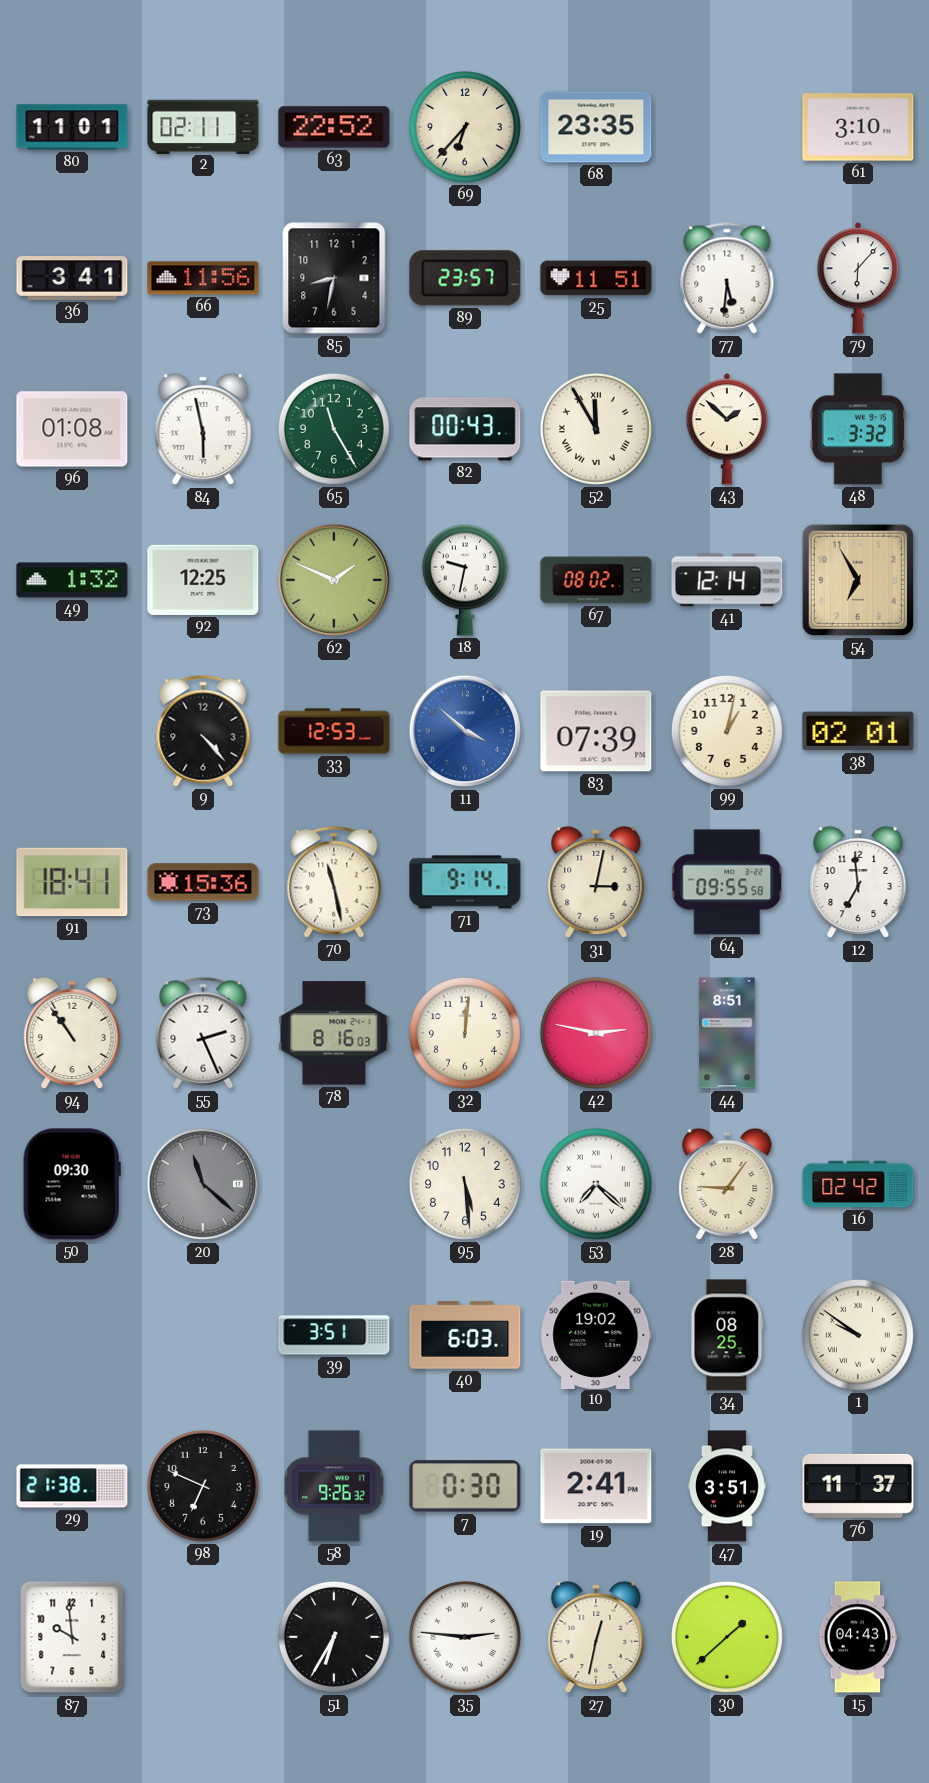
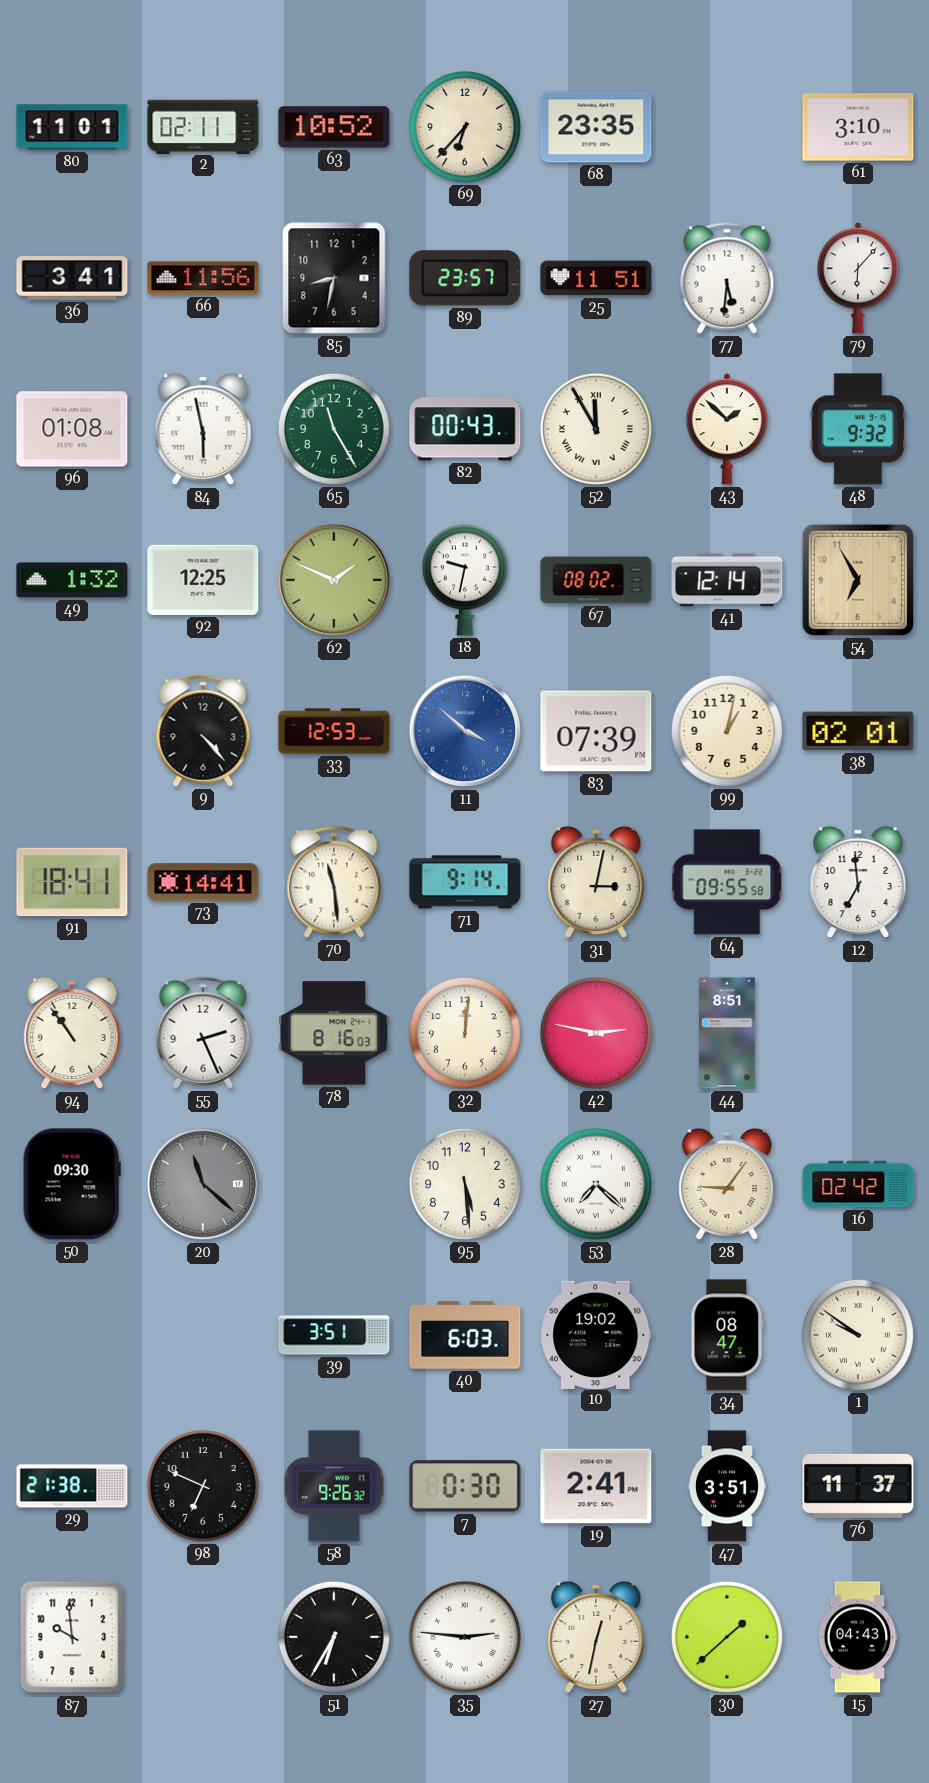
63: 22:52 -> 10:52 (334, 127)
48: 3:32 -> 9:32 (858, 429)
73: 15:36 -> 14:41 (203, 882)
70: 11:28 -> 11:29 (334, 882)
34: 08:25 -> 08:47 (727, 1335)
